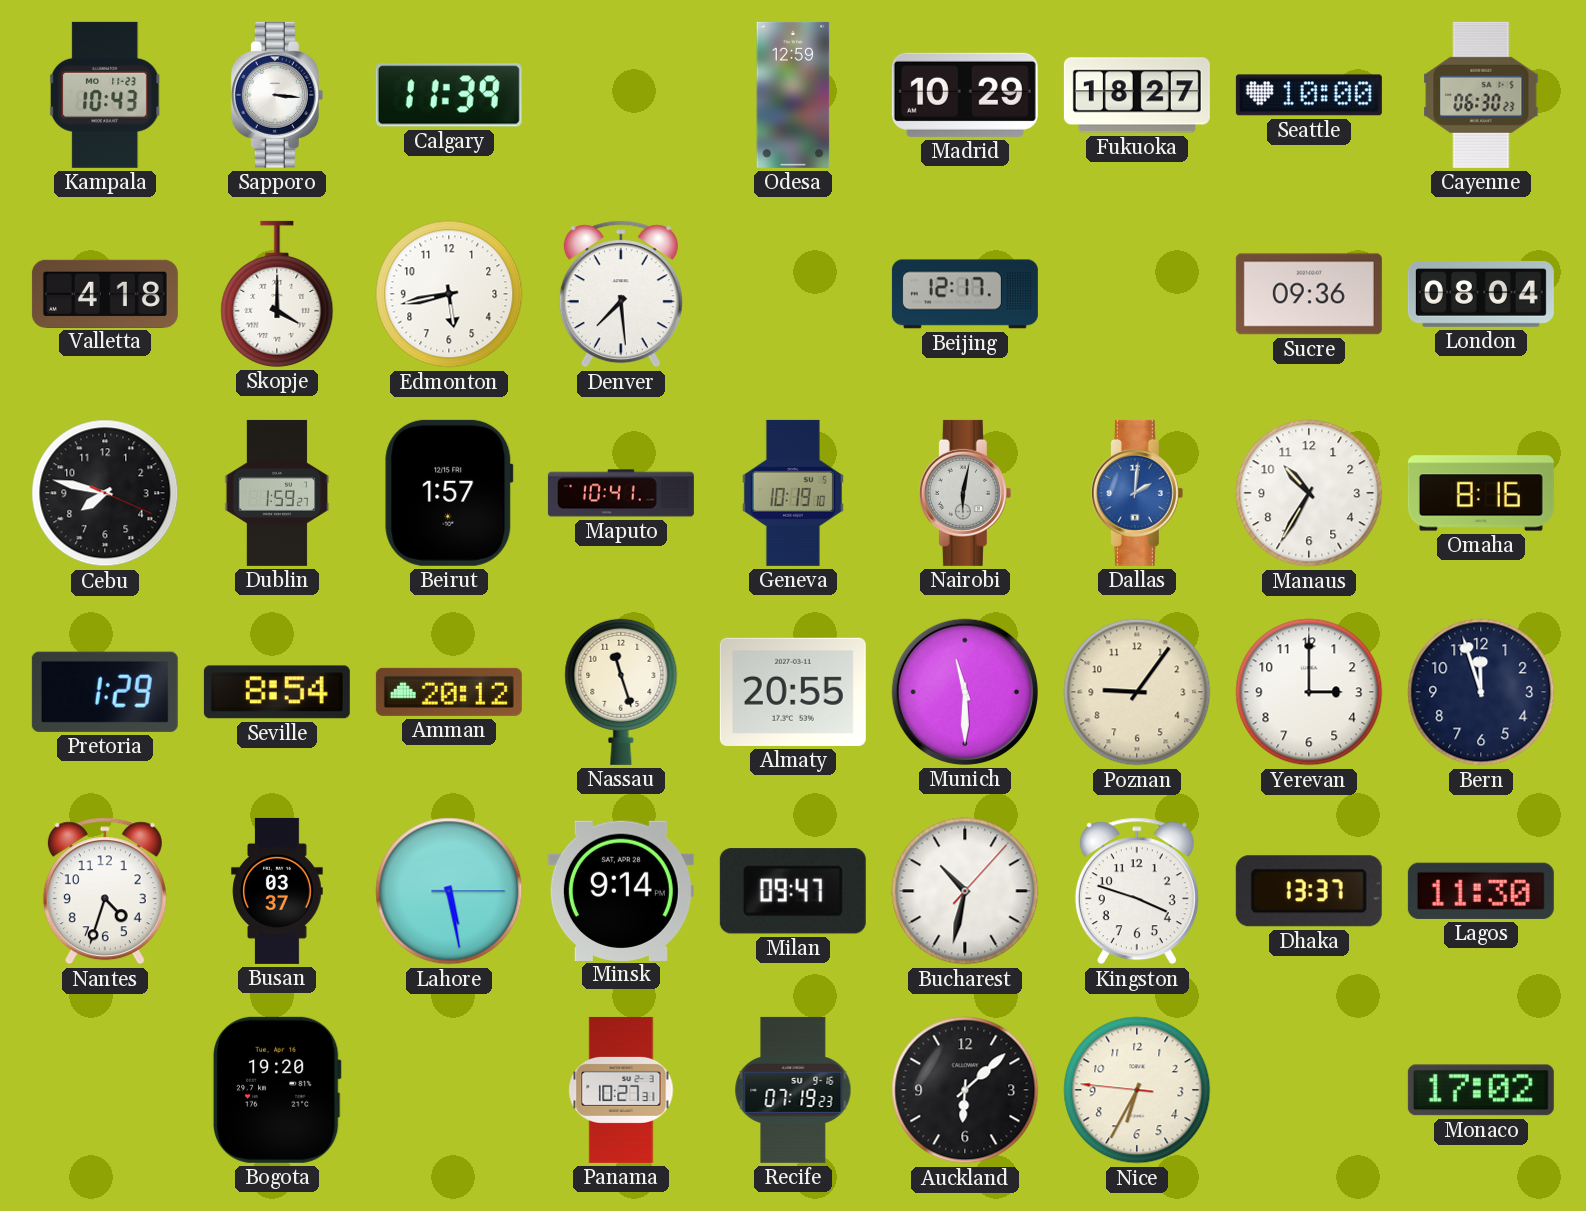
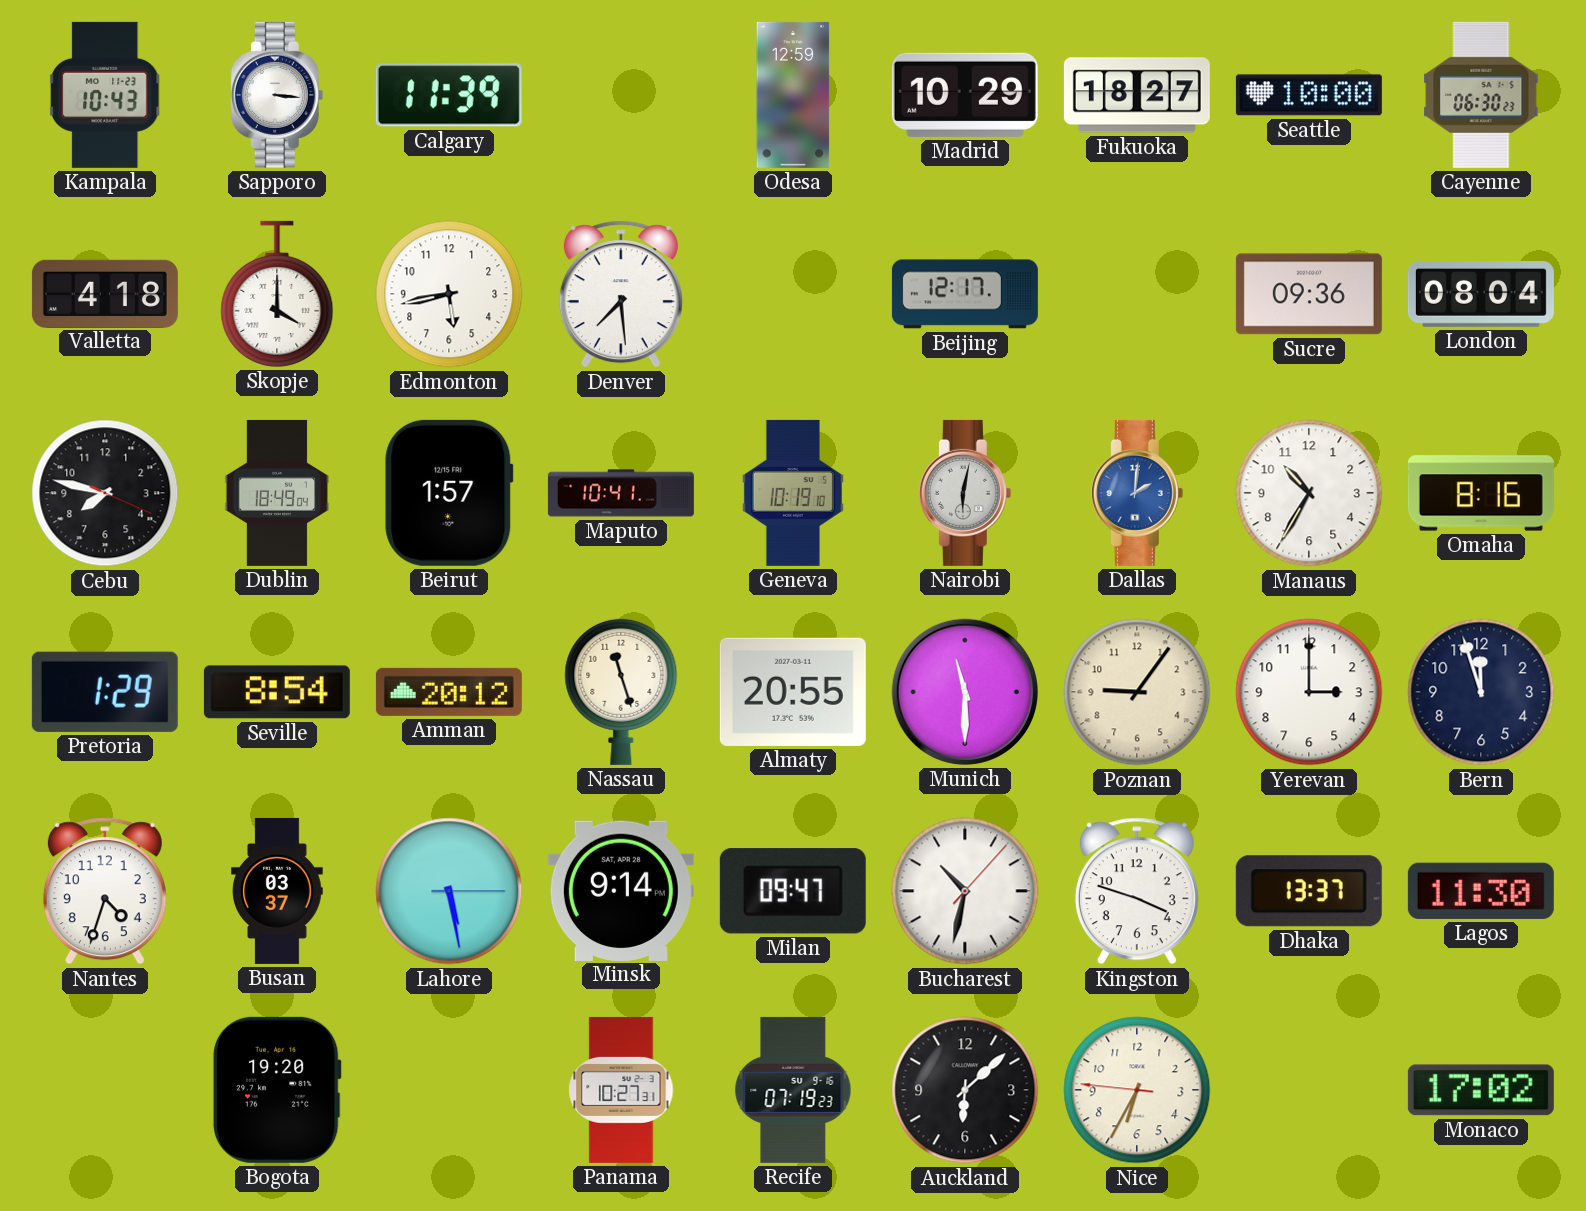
Dublin: 1:59 -> 18:49 (277, 493)
